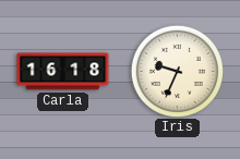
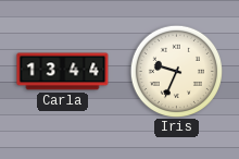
Carla: 16:18 -> 13:44 (63, 72)
